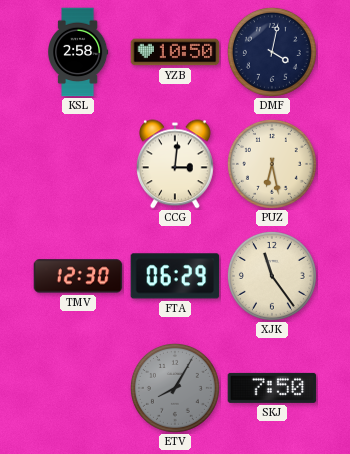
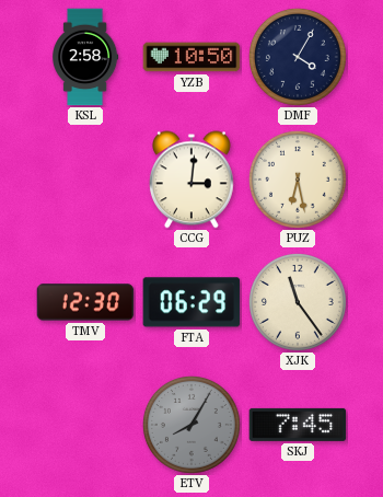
DMF: 4:02 -> 4:05 (298, 57)
SKJ: 7:50 -> 7:45 (298, 425)
